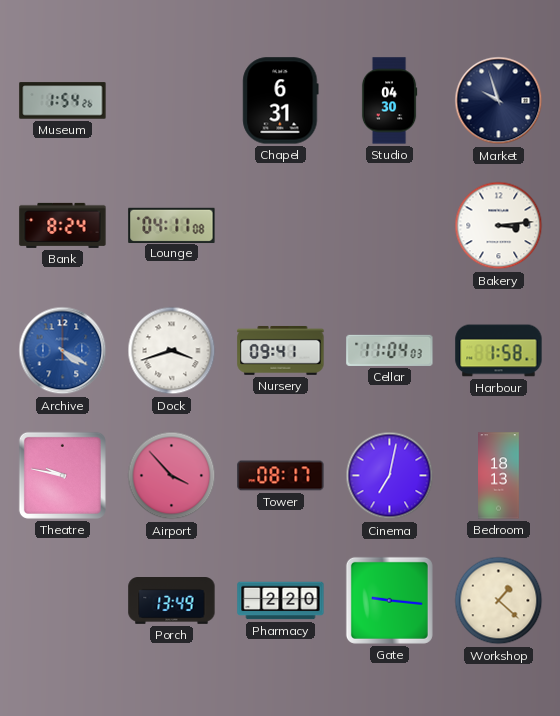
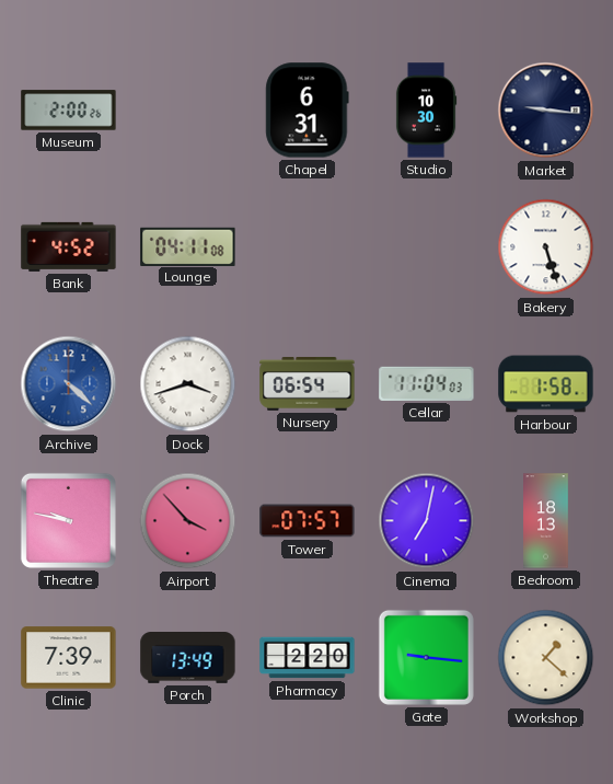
Museum: 1:54 -> 2:00 (69, 111)
Studio: 04:30 -> 10:30 (426, 111)
Market: 9:57 -> 9:16 (546, 111)
Bank: 8:24 -> 4:52 (69, 246)
Bakery: 3:14 -> 5:27 (546, 247)
Archive: 4:20 -> 4:22 (69, 384)
Nursery: 09:41 -> 06:54 (308, 383)
Tower: 08:17 -> 07:57 (308, 521)
Clinic: none -> 7:39 (69, 658)
